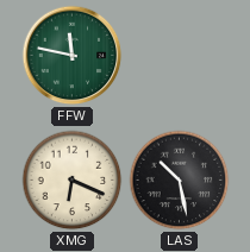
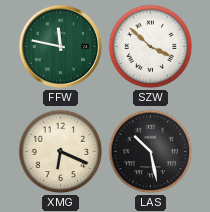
SZW: none -> 3:52 (151, 47)
